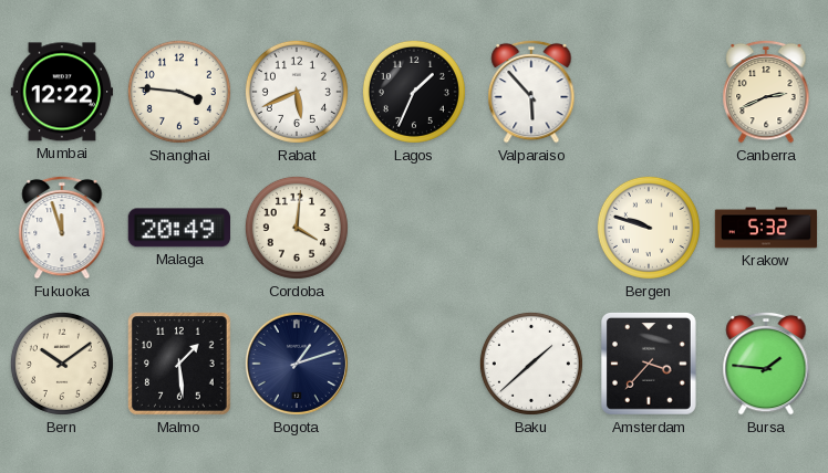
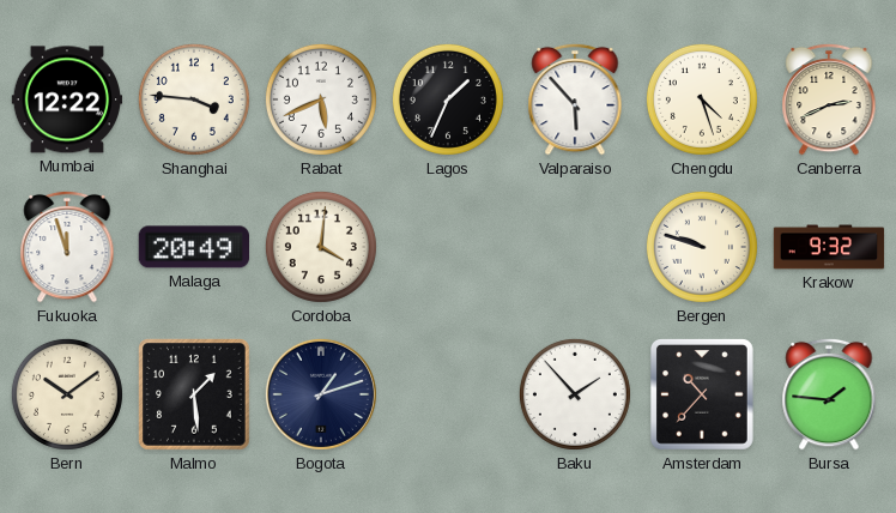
Chengdu: none -> 4:27 (702, 99)
Krakow: 5:32 -> 9:32 (829, 247)
Baku: 1:38 -> 1:53 (575, 394)
Amsterdam: 3:37 -> 10:37 (702, 394)
